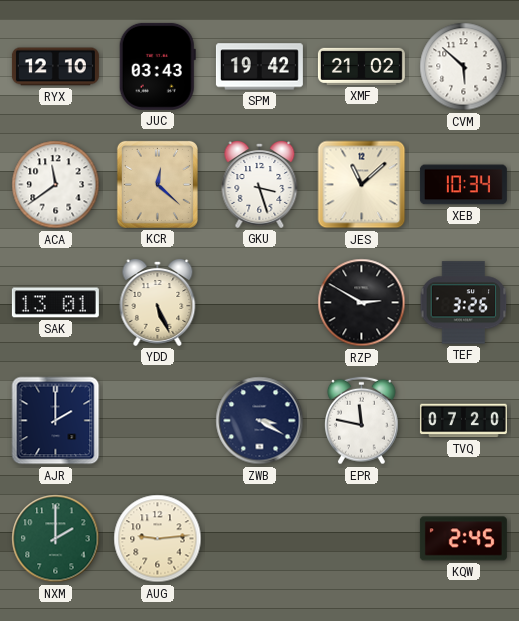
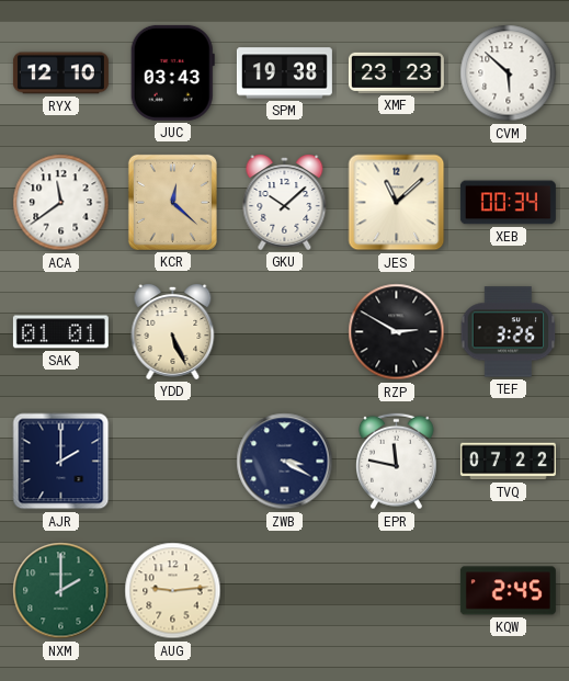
SPM: 19:42 -> 19:38 (284, 73)
XMF: 21:02 -> 23:23 (396, 72)
GKU: 3:27 -> 10:08 (285, 203)
XEB: 10:34 -> 00:34 (508, 203)
SAK: 13:01 -> 01:01 (60, 332)
TVQ: 07:20 -> 07:22 (508, 462)
